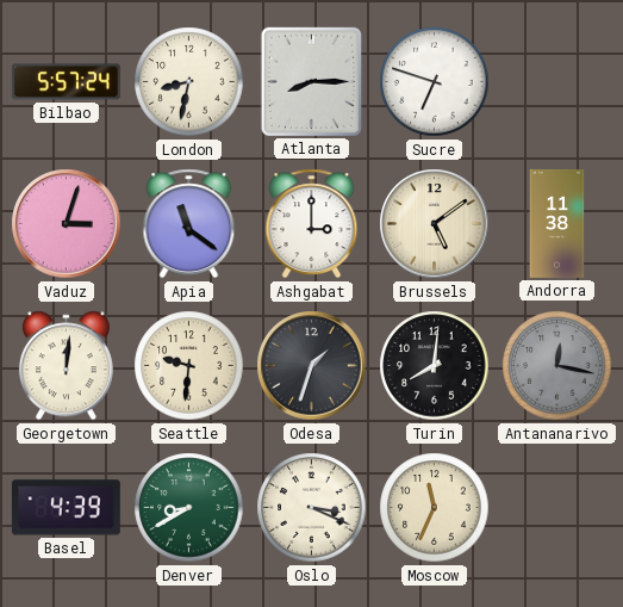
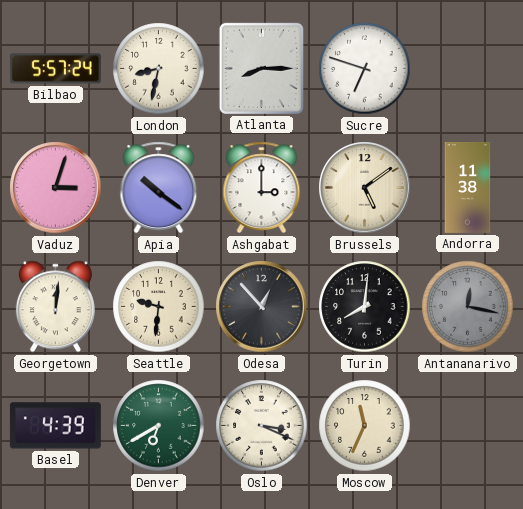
Apia: 11:21 -> 10:21 (159, 188)
Odesa: 1:33 -> 12:53 (262, 307)
Denver: 8:40 -> 6:40 (159, 426)
